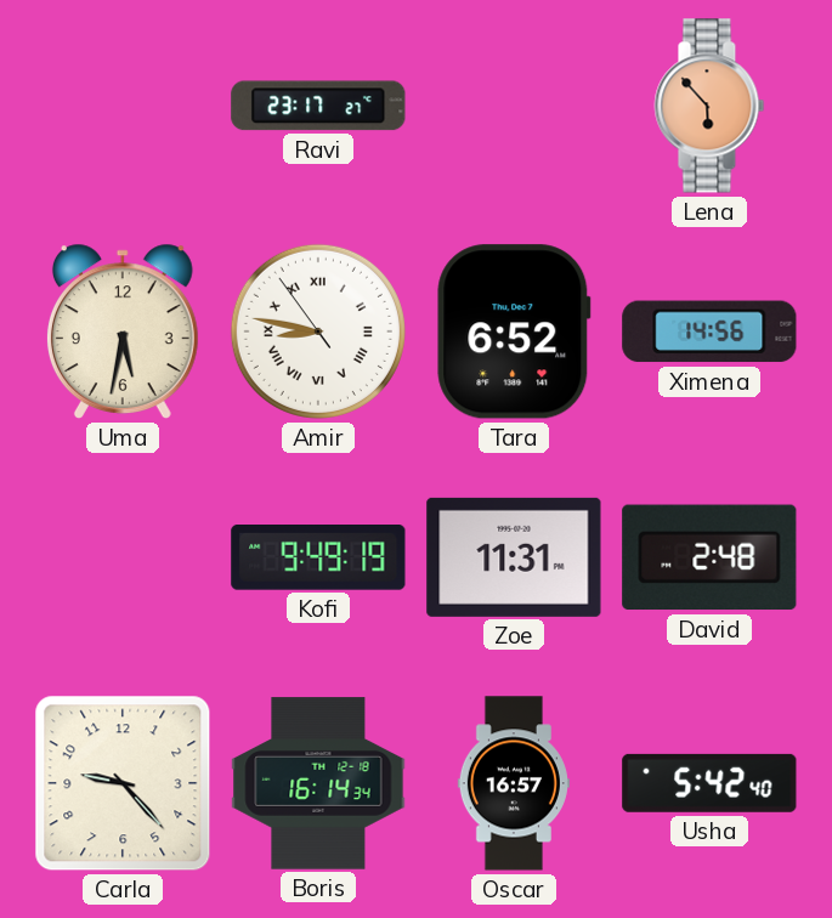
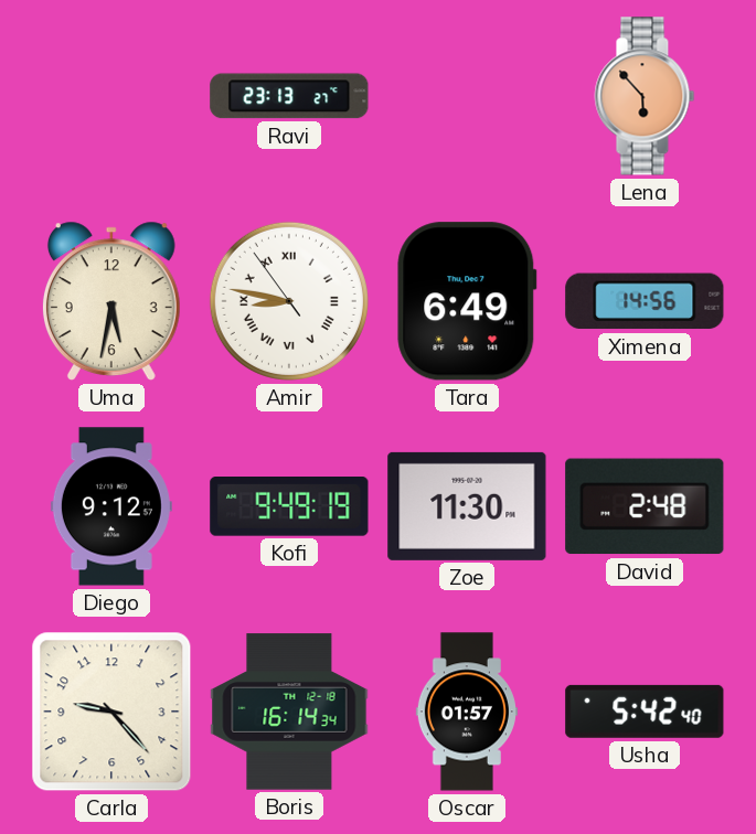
Ravi: 23:17 -> 23:13 (289, 96)
Tara: 6:52 -> 6:49 (467, 301)
Diego: none -> 9:12 (111, 506)
Zoe: 11:31 -> 11:30 (467, 506)
Oscar: 16:57 -> 01:57 (467, 712)
